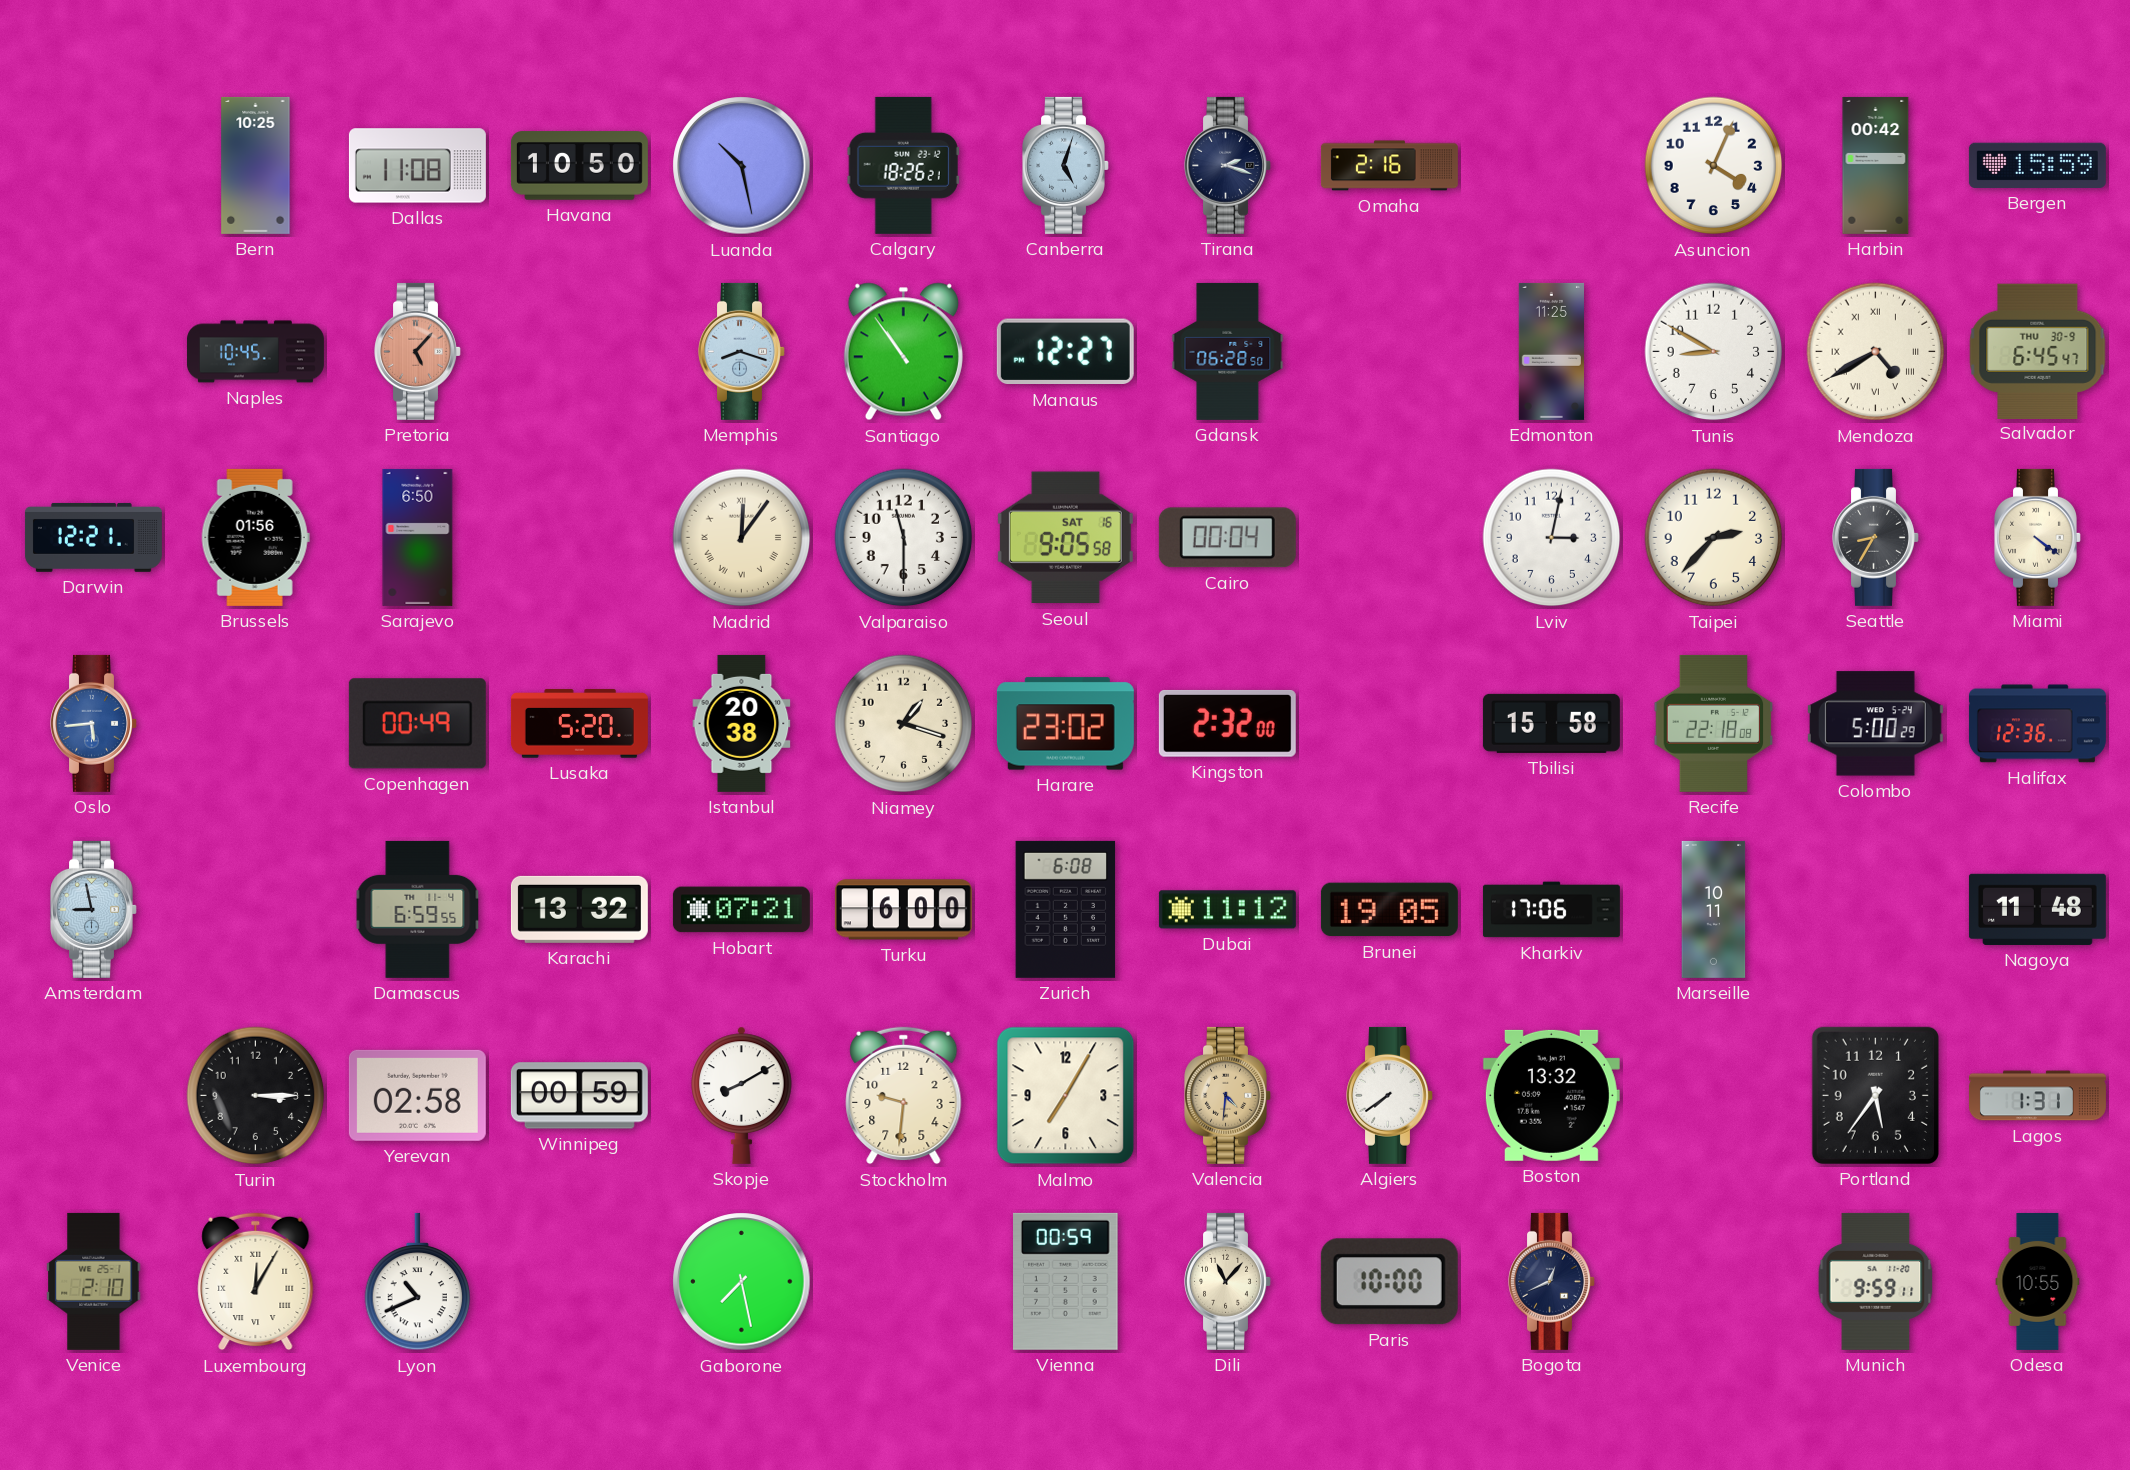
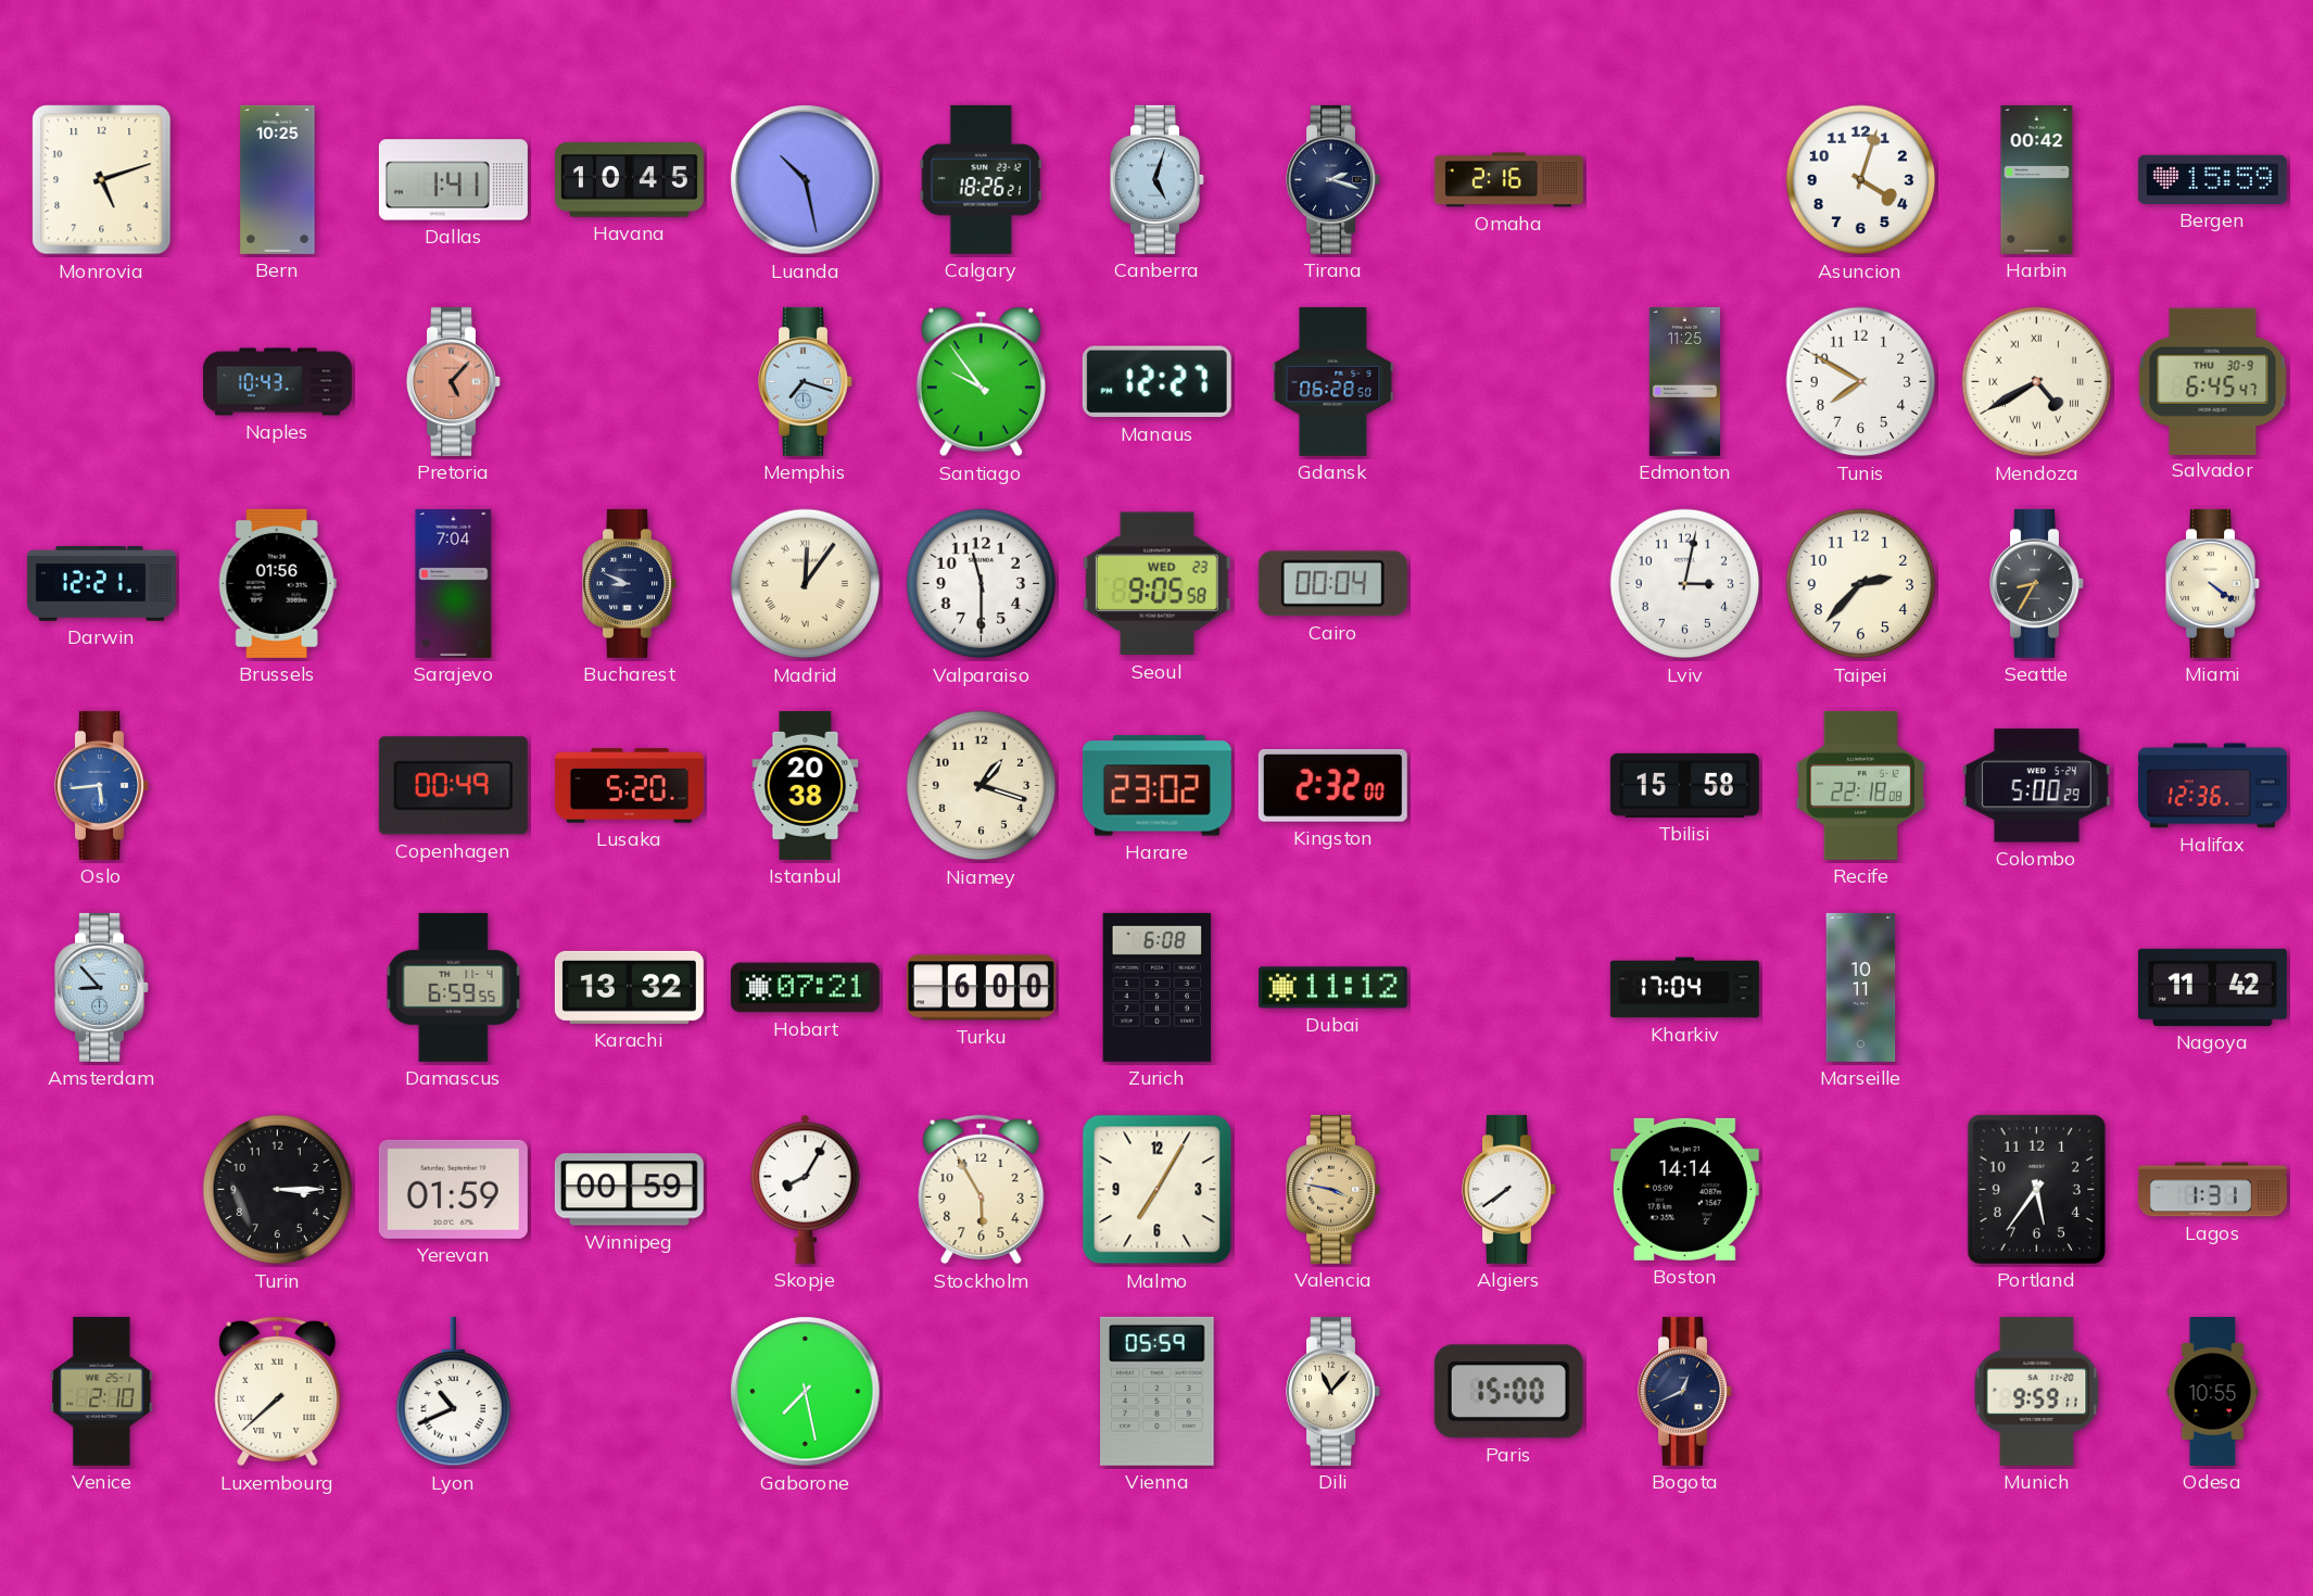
Monrovia: none -> 5:12 (102, 180)
Dallas: 11:08 -> 1:41 (453, 180)
Havana: 10:50 -> 10:45 (629, 180)
Asuncion: 4:04 -> 4:03 (1861, 180)
Naples: 10:45 -> 10:43 (277, 382)
Memphis: 8:18 -> 7:18 (806, 381)
Santiago: 10:54 -> 9:54 (981, 382)
Tunis: 8:50 -> 7:50 (1861, 382)
Sarajevo: 6:50 -> 7:04 (454, 583)
Bucharest: none -> 8:49 (630, 583)
Seoul date: SAT 16 -> WED 23 (1157, 584)
Amsterdam: 8:58 -> 8:53 (102, 987)
Brunei: 19:05 -> none (1389, 910)
Kharkiv: 17:06 -> 17:04 (1684, 988)
Nagoya: 11:48 -> 11:42 (2212, 987)
Yerevan: 02:58 -> 01:59 (453, 1189)
Skopje: 8:10 -> 8:05 (806, 1189)
Stockholm: 9:31 -> 5:55 (982, 1190)
Valencia: 4:31 -> 3:47 (1334, 1189)
Boston: 13:32 -> 14:14 (1684, 1189)
Luxembourg: 12:05 -> 7:38 (278, 1392)
Vienna: 00:59 -> 05:59 (1158, 1391)
Paris: 10:00 -> 15:00 (1508, 1392)
